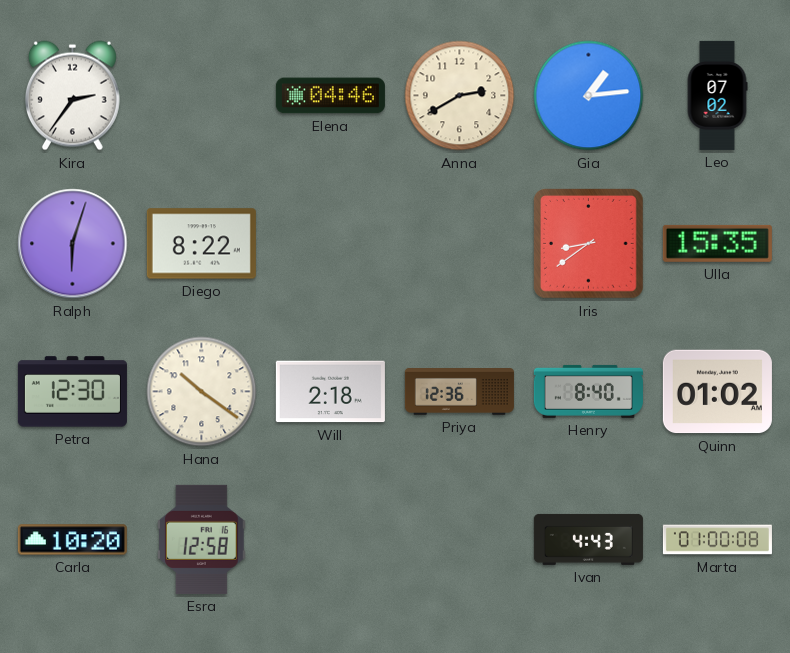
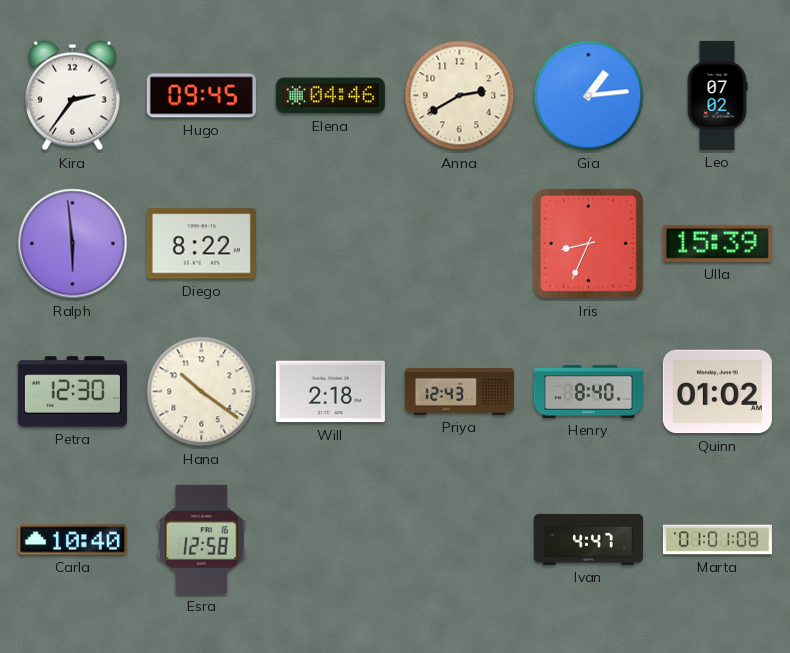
Hugo: none -> 09:45 (201, 96)
Ralph: 6:03 -> 5:59 (73, 244)
Iris: 8:39 -> 8:34 (589, 244)
Ulla: 15:35 -> 15:39 (717, 243)
Priya: 12:36 -> 12:43 (459, 392)
Carla: 10:20 -> 10:40 (72, 540)
Ivan: 4:43 -> 4:47 (588, 539)
Marta: 01:00 -> 01:01 (717, 540)
